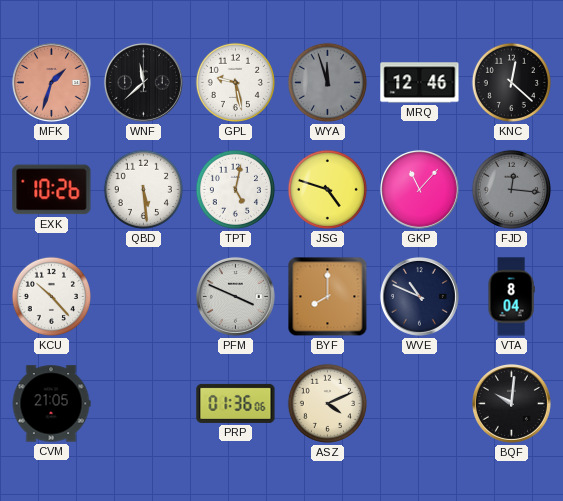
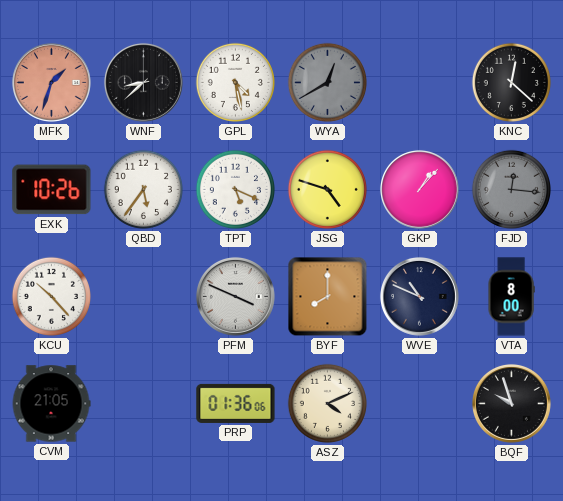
WNF: 11:38 -> 8:38 (143, 82)
GPL: 9:28 -> 4:28 (235, 82)
WYA: 11:57 -> 12:40 (327, 82)
MRQ: 12:46 -> none (420, 83)
QBD: 5:29 -> 5:36 (143, 189)
TPT: 5:02 -> 5:19 (235, 189)
GKP: 11:07 -> 1:07 (419, 189)
VTA: 8:04 -> 8:00 (511, 297)
BQF: 10:01 -> 9:57 (511, 403)
